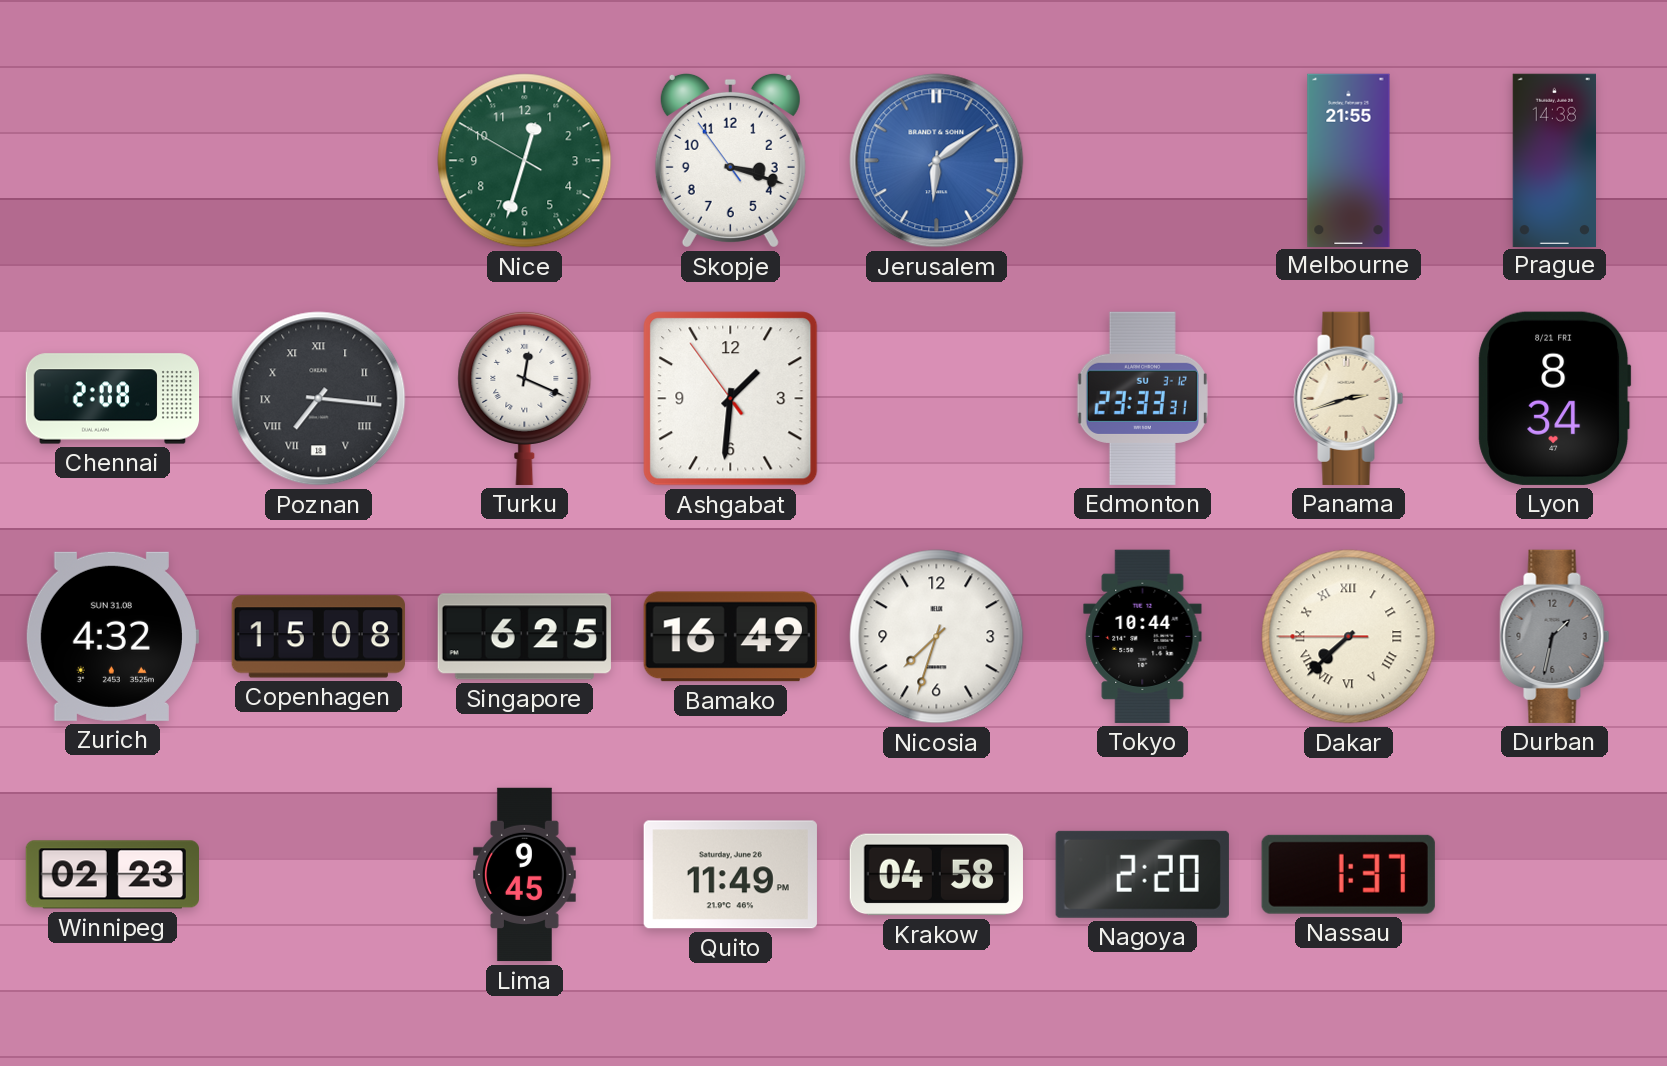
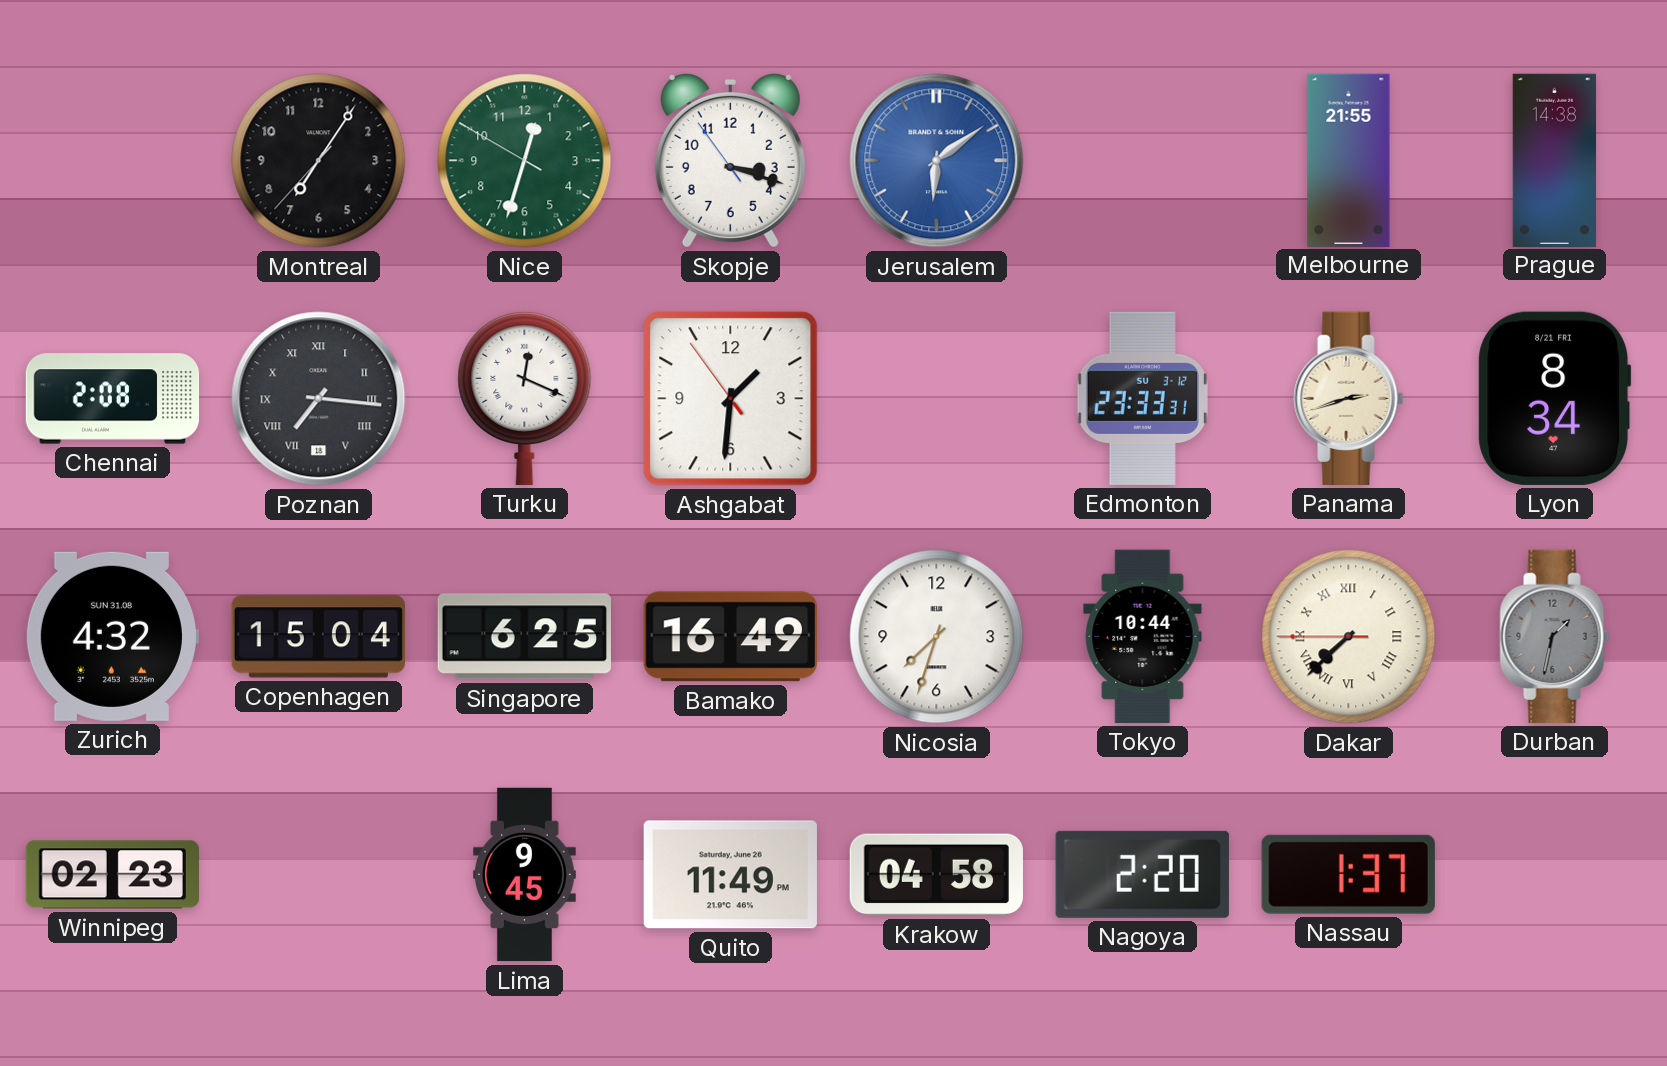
Montreal: none -> 7:05 (319, 161)
Copenhagen: 15:08 -> 15:04 (318, 637)
